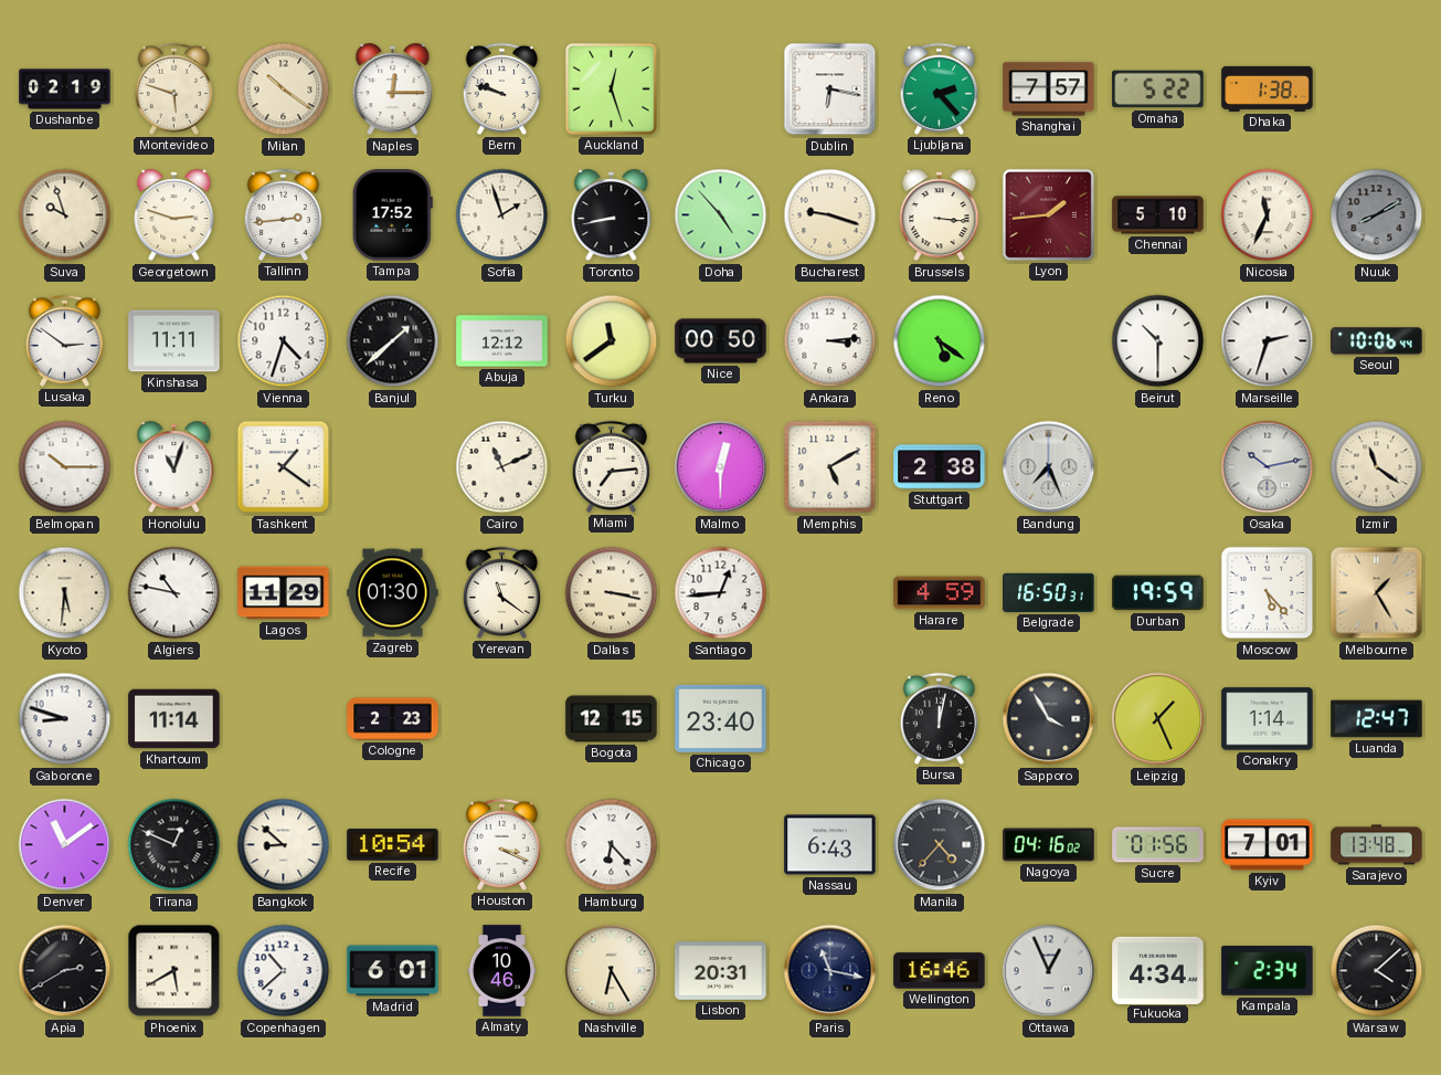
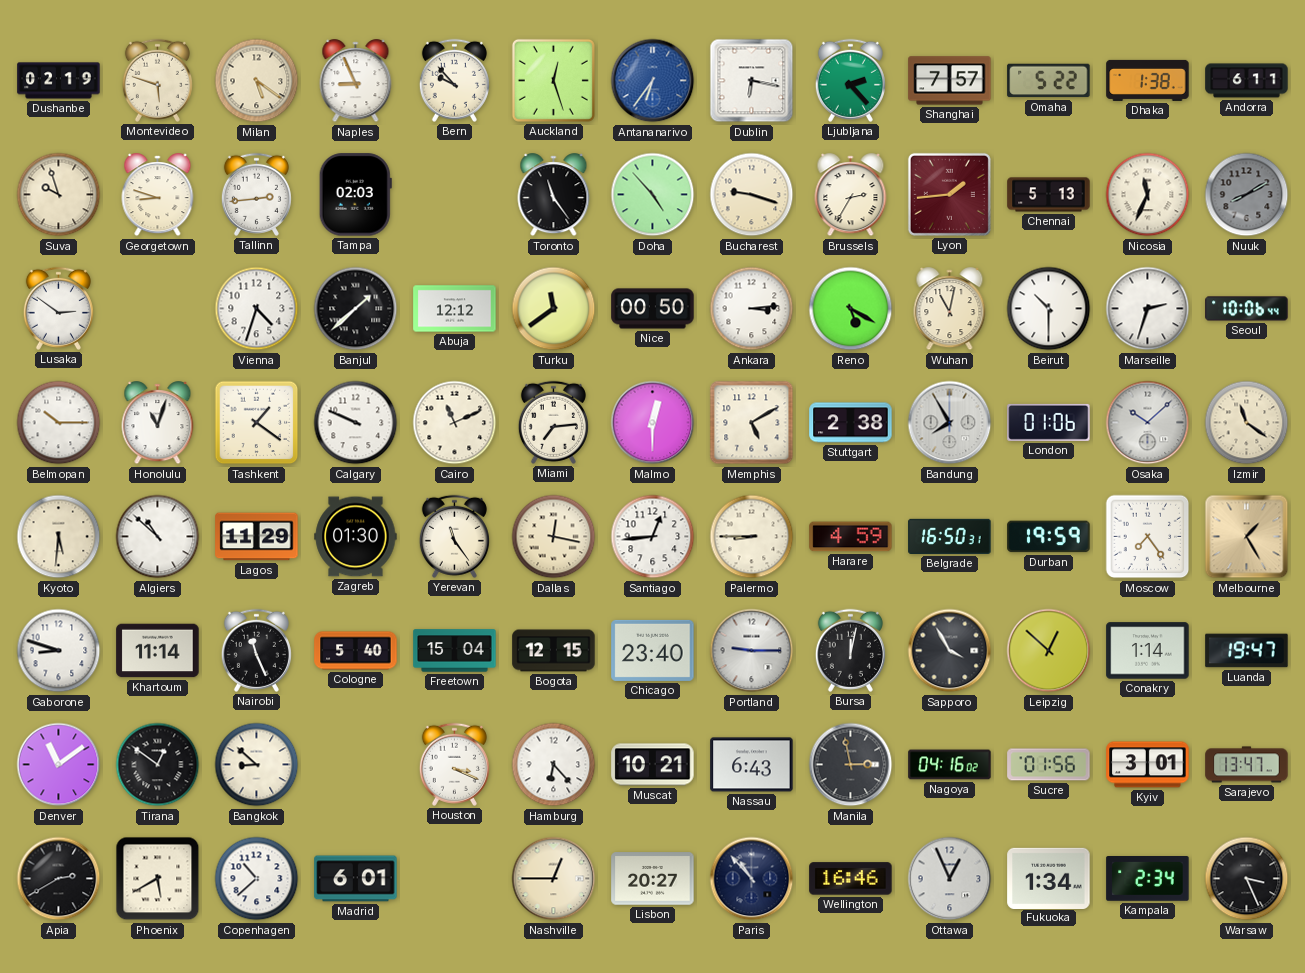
Milan: 10:21 -> 5:21 (257, 81)
Naples: 12:15 -> 8:56 (356, 81)
Bern: 9:48 -> 9:53 (454, 80)
Antananarivo: none -> 6:36 (653, 81)
Andorra: none -> 6:11 (1247, 81)
Georgetown: 2:48 -> 8:48 (158, 195)
Tampa: 17:52 -> 02:03 (355, 195)
Sofia: 1:57 -> none (502, 215)
Toronto: 8:43 -> 11:24 (554, 195)
Brussels: 3:16 -> 2:35 (851, 195)
Chennai: 5:10 -> 5:13 (1049, 195)
Kinshasa: 11:11 -> none (174, 341)
Reno: 5:21 -> 5:20 (851, 309)
Wuhan: none -> 11:02 (950, 309)
Calgary: none -> 9:49 (356, 423)
Bandung: 7:26 -> 7:55 (950, 423)
London: none -> 01:06 (1049, 422)
Osaka: 10:13 -> 10:08 (1148, 423)
Algiers: 10:47 -> 10:52 (158, 537)
Yerevan: 11:21 -> 11:24 (454, 536)
Dallas: 3:17 -> 12:17 (554, 537)
Palermo: none -> 8:45 (752, 537)
Moscow: 5:23 -> 7:24 (1148, 537)
Nairobi: none -> 11:26 (256, 650)
Cologne: 2:23 -> 5:40 (356, 651)
Freetown: none -> 15:04 (455, 651)
Portland: none -> 9:15 (752, 651)
Leipzig: 1:26 -> 12:52 (1049, 651)
Luanda: 12:47 -> 19:47 (1247, 651)
Tirana: 12:49 -> 12:51 (158, 765)
Recife: 10:54 -> none (393, 845)
Muscat: none -> 10:21 (653, 765)
Manila: 4:37 -> 2:58 (851, 765)
Kyiv: 7:01 -> 3:01 (1148, 765)
Sarajevo: 13:48 -> 13:47 (1247, 765)
Almaty: 10:46 -> none (501, 971)
Nashville: 6:25 -> 12:45 (554, 879)
Lisbon: 20:31 -> 20:27 (653, 879)
Paris: 11:17 -> 10:53 (752, 879)
Fukuoka: 4:34 -> 1:34 (1049, 878)
Warsaw: 4:08 -> 3:26 (1247, 879)
